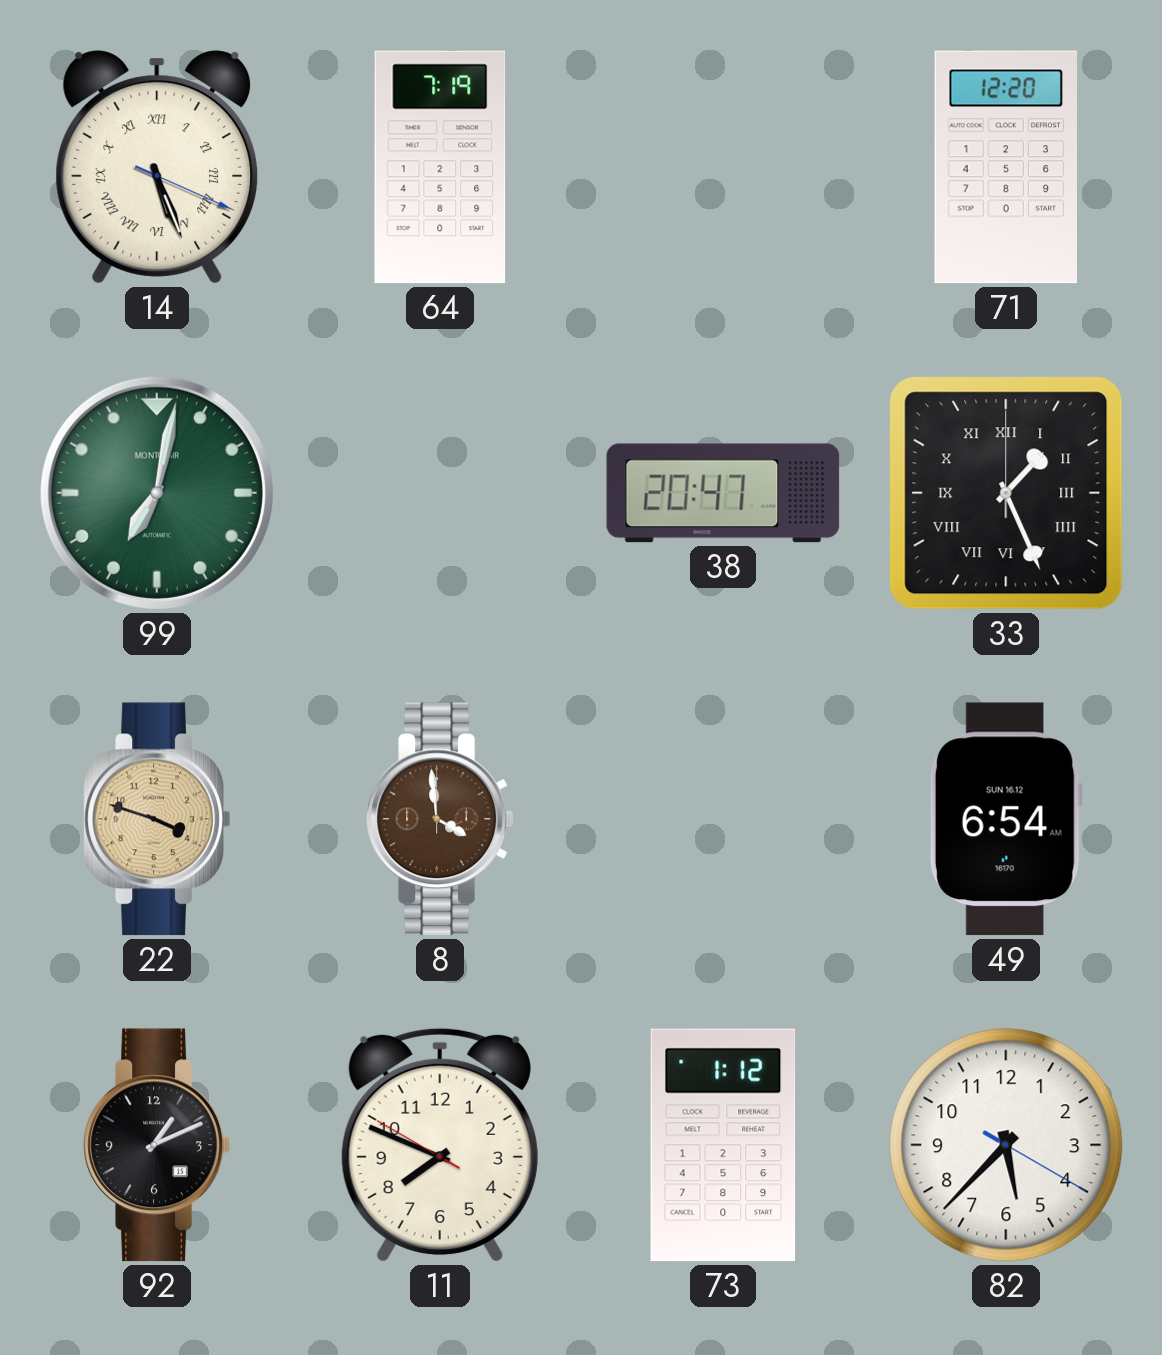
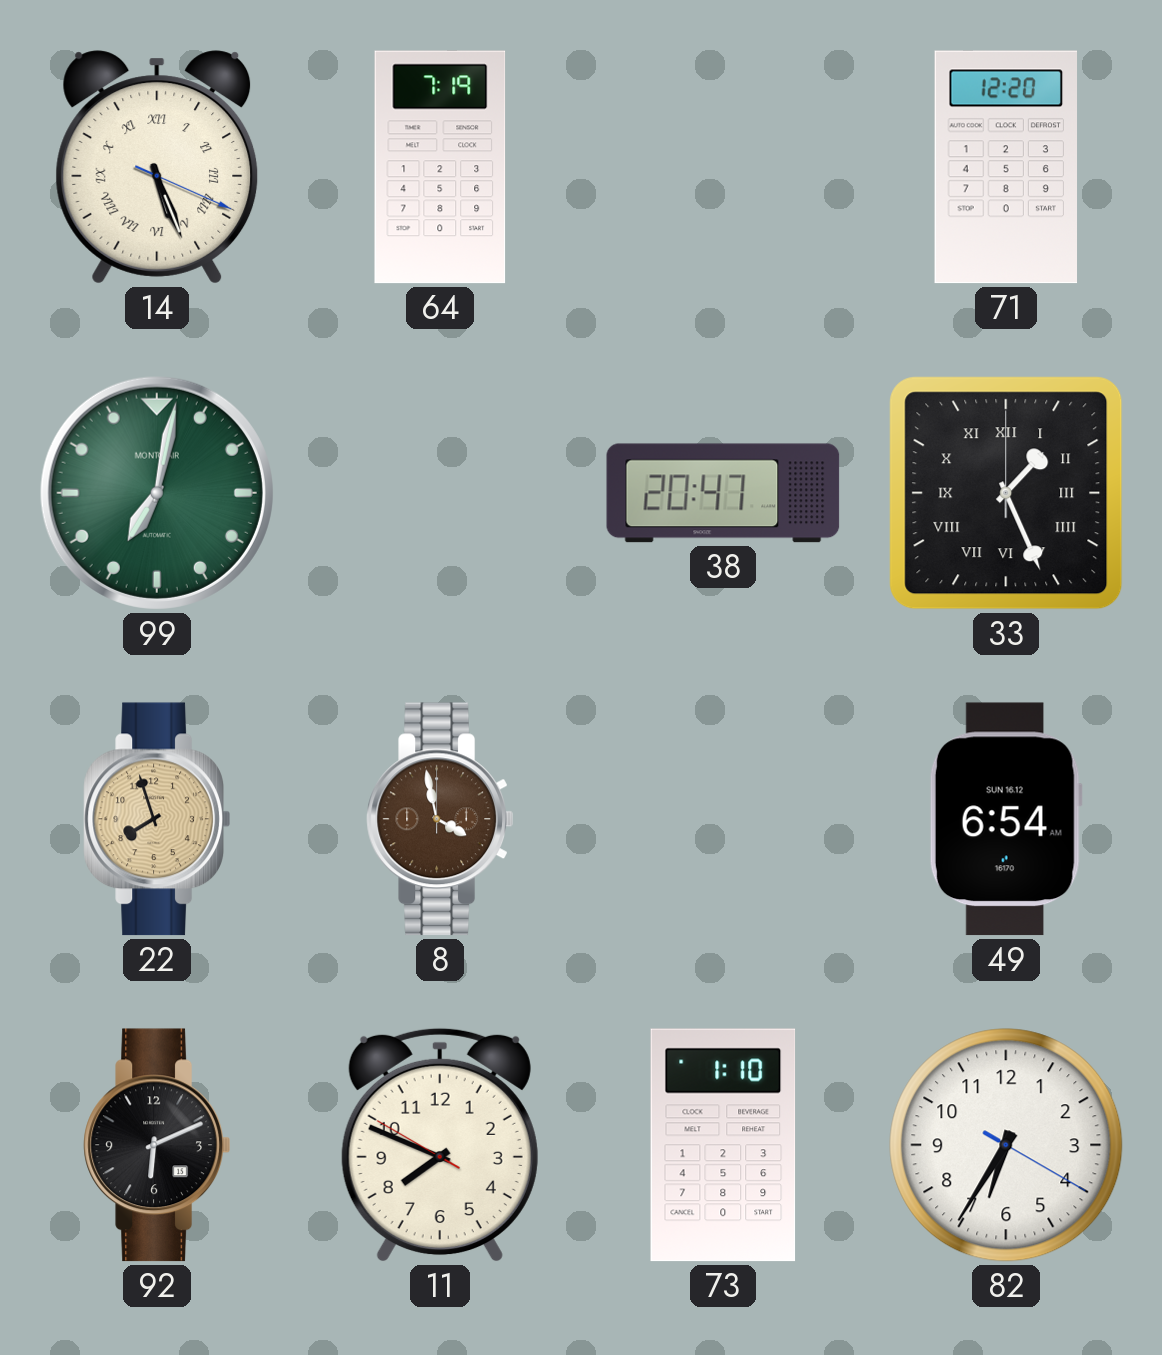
22: 3:48 -> 7:57 (157, 819)
8: 3:59 -> 3:58 (440, 819)
92: 1:11 -> 6:11 (157, 1145)
73: 1:12 -> 1:10 (723, 1145)
82: 5:37 -> 6:35 (1006, 1145)
